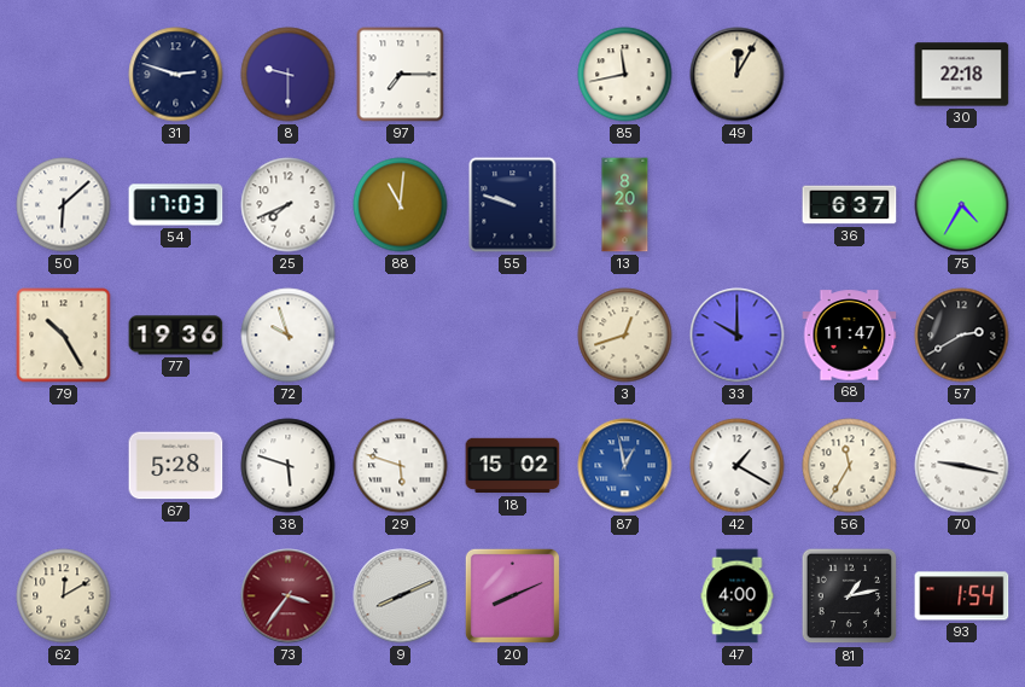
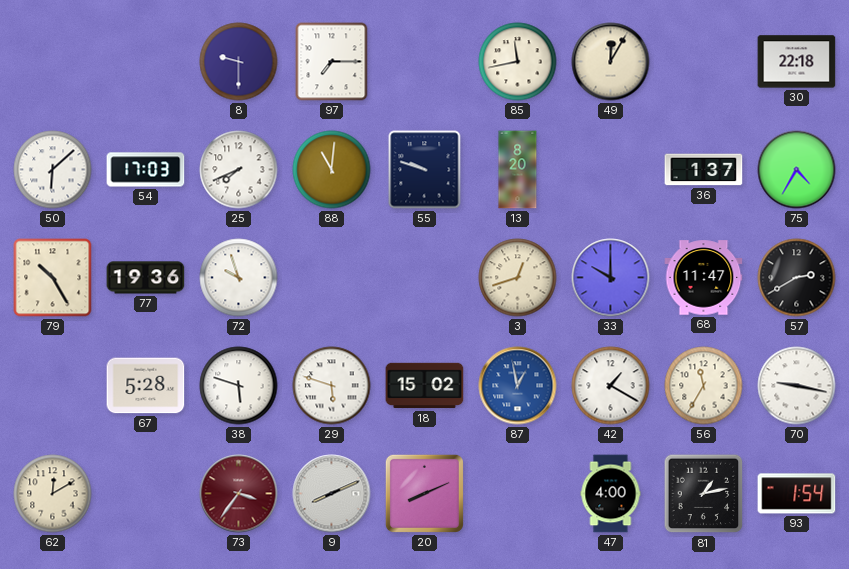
31: 2:48 -> none (176, 75)
36: 6:37 -> 1:37 (704, 170)
